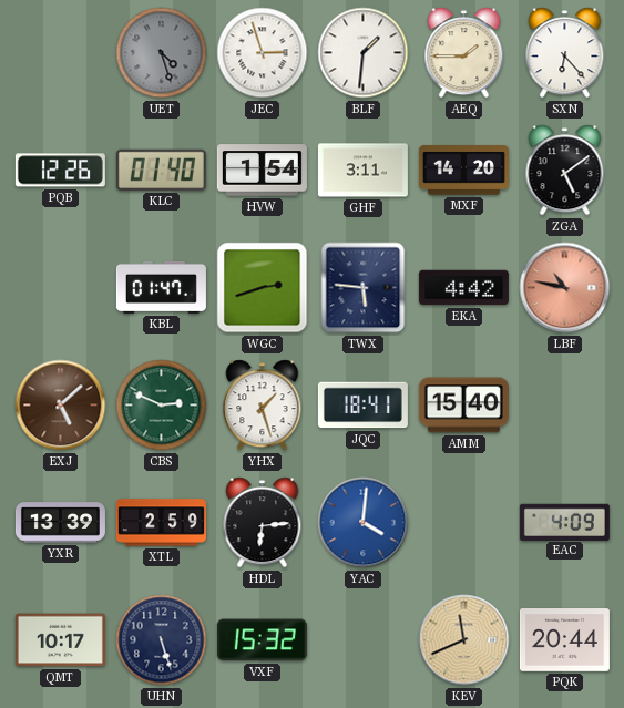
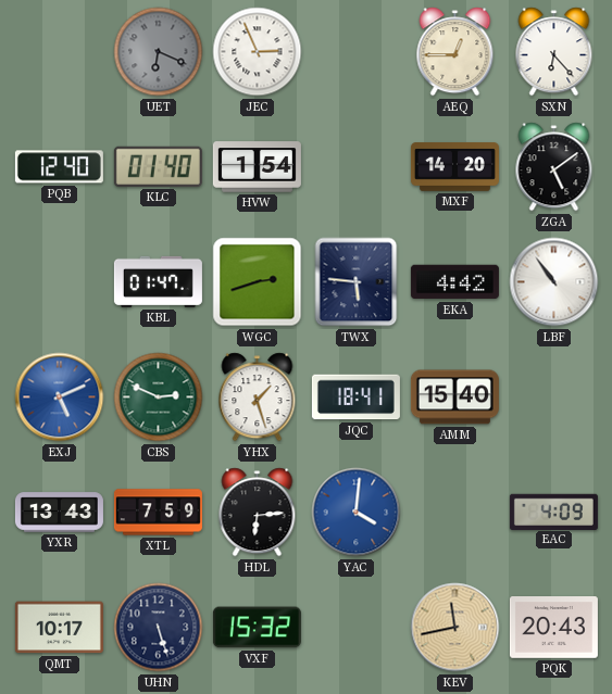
UET: 4:27 -> 6:19 (159, 52)
JEC: 2:57 -> 2:56 (258, 52)
BLF: 1:31 -> none (364, 53)
AEQ: 1:45 -> 12:45 (455, 52)
PQB: 12:26 -> 12:40 (59, 167)
GHF: 3:11 -> none (362, 171)
LBF: 10:47 -> 10:54 (554, 282)
LBF dial: salmon -> white (554, 282)
EXJ: 5:08 -> 5:11 (60, 398)
EXJ dial: brown -> blue (60, 398)
YXR: 13:39 -> 13:43 (59, 513)
XTL: 2:59 -> 7:59 (158, 513)
KEV: 11:41 -> 11:43 (455, 628)
PQK: 20:44 -> 20:43 (553, 628)
